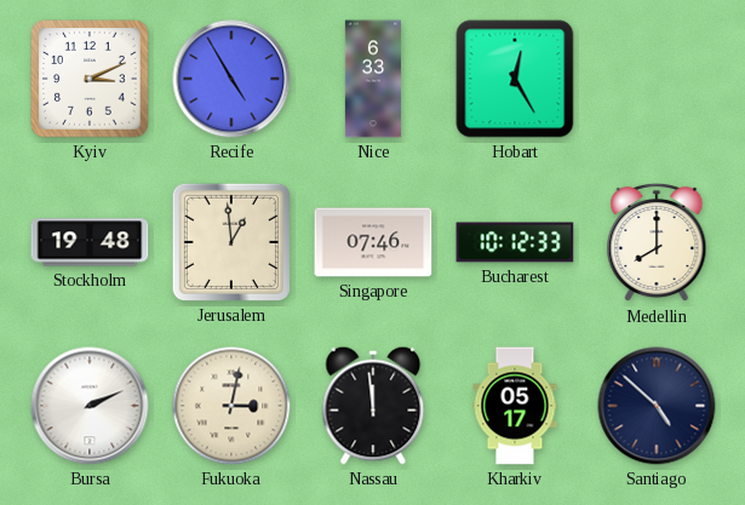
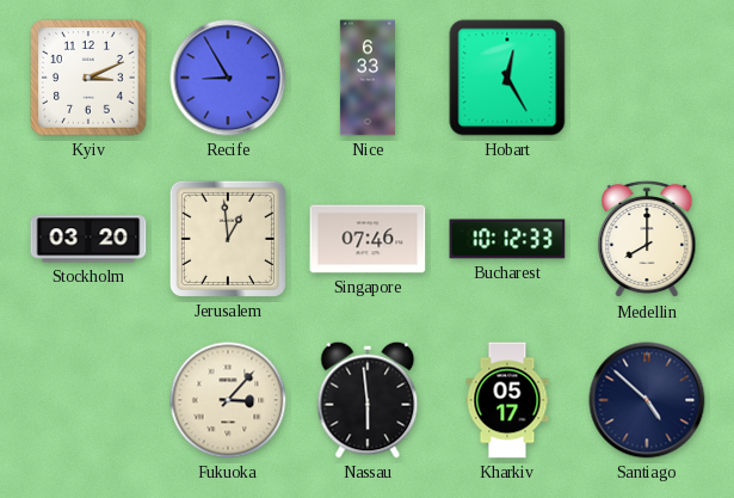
Recife: 4:55 -> 8:55 (228, 78)
Stockholm: 19:48 -> 03:20 (88, 239)
Bursa: 2:11 -> none (90, 406)
Fukuoka: 3:02 -> 3:07 (228, 400)
Nassau: 11:59 -> 5:59 (368, 400)
